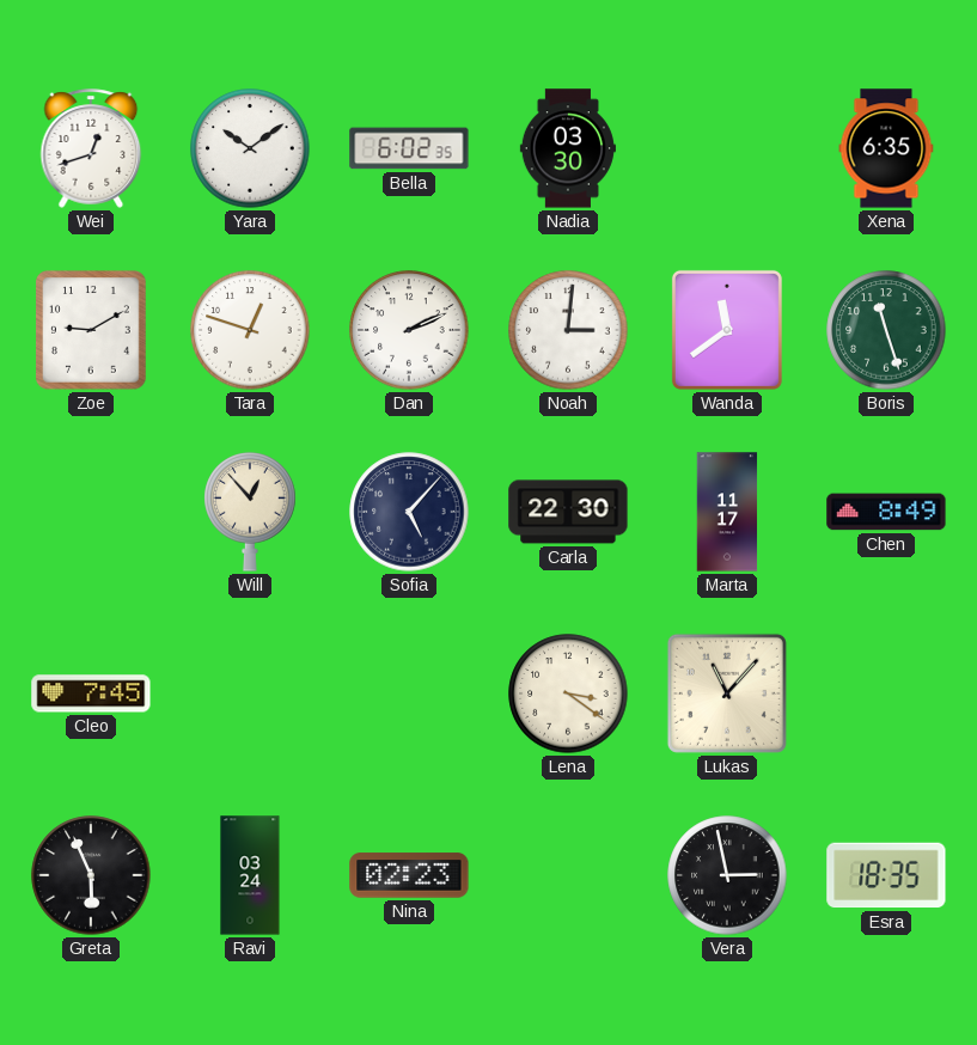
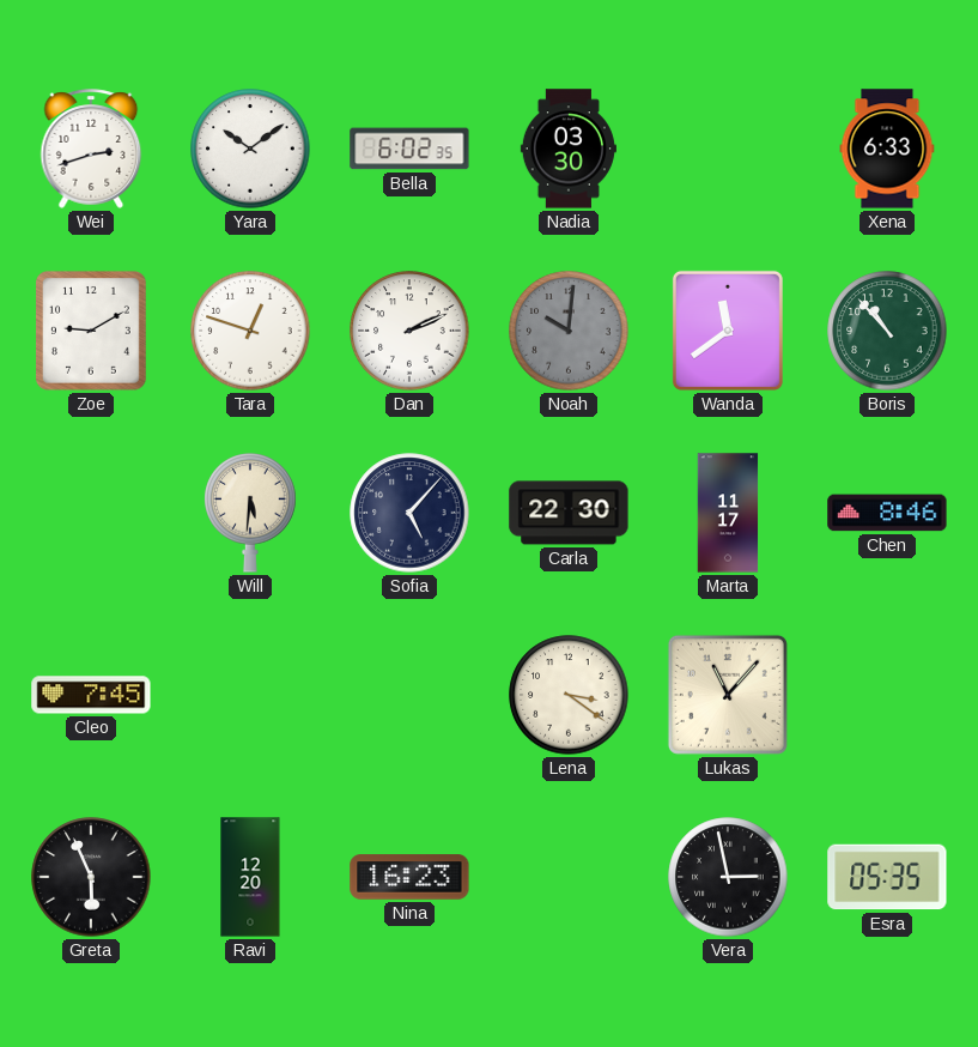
Wei: 12:42 -> 2:42 (91, 149)
Xena: 6:35 -> 6:33 (887, 149)
Noah: 3:01 -> 10:01 (569, 331)
Noah dial: white -> grey (569, 331)
Boris: 11:27 -> 10:53 (887, 331)
Will: 12:53 -> 5:31 (250, 513)
Chen: 8:49 -> 8:46 (887, 513)
Ravi: 03:24 -> 12:20 (250, 877)
Nina: 02:23 -> 16:23 (409, 877)
Esra: 18:35 -> 05:35 (887, 877)
